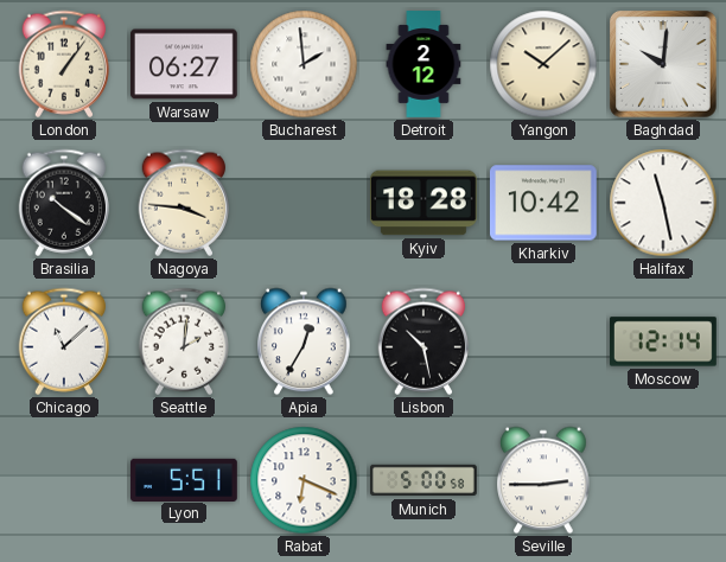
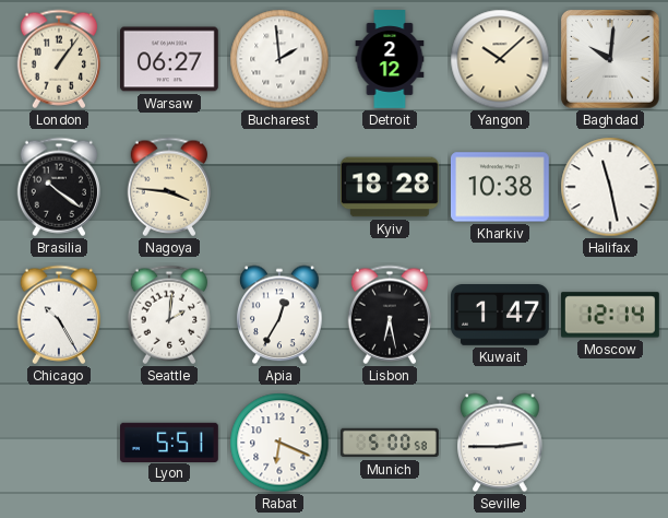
Kharkiv: 10:42 -> 10:38 (500, 187)
Chicago: 11:08 -> 10:25 (59, 315)
Lisbon: 10:28 -> 6:28 (390, 315)
Kuwait: none -> 1:47 (501, 316)
